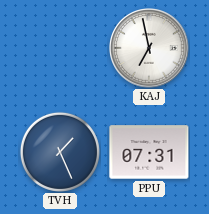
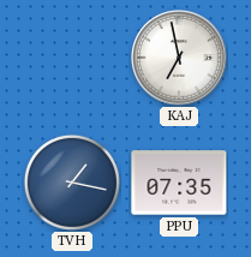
TVH: 1:26 -> 1:17 (72, 183)
PPU: 07:31 -> 07:35 (179, 183)
